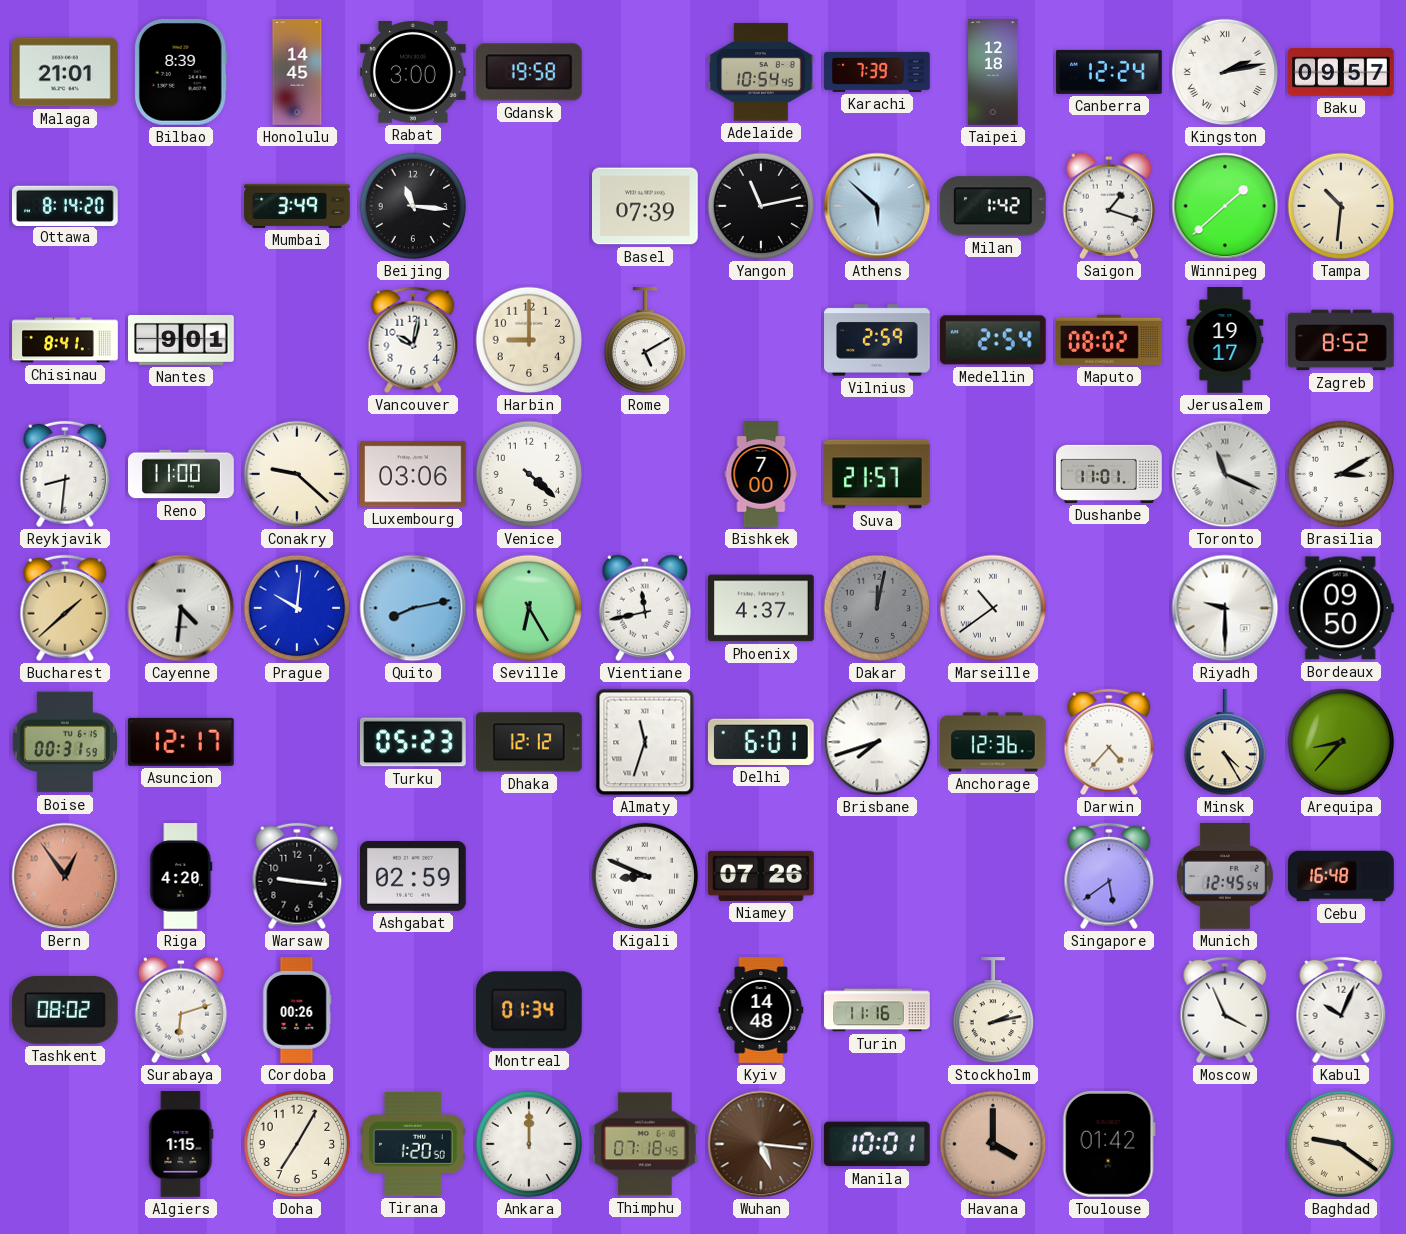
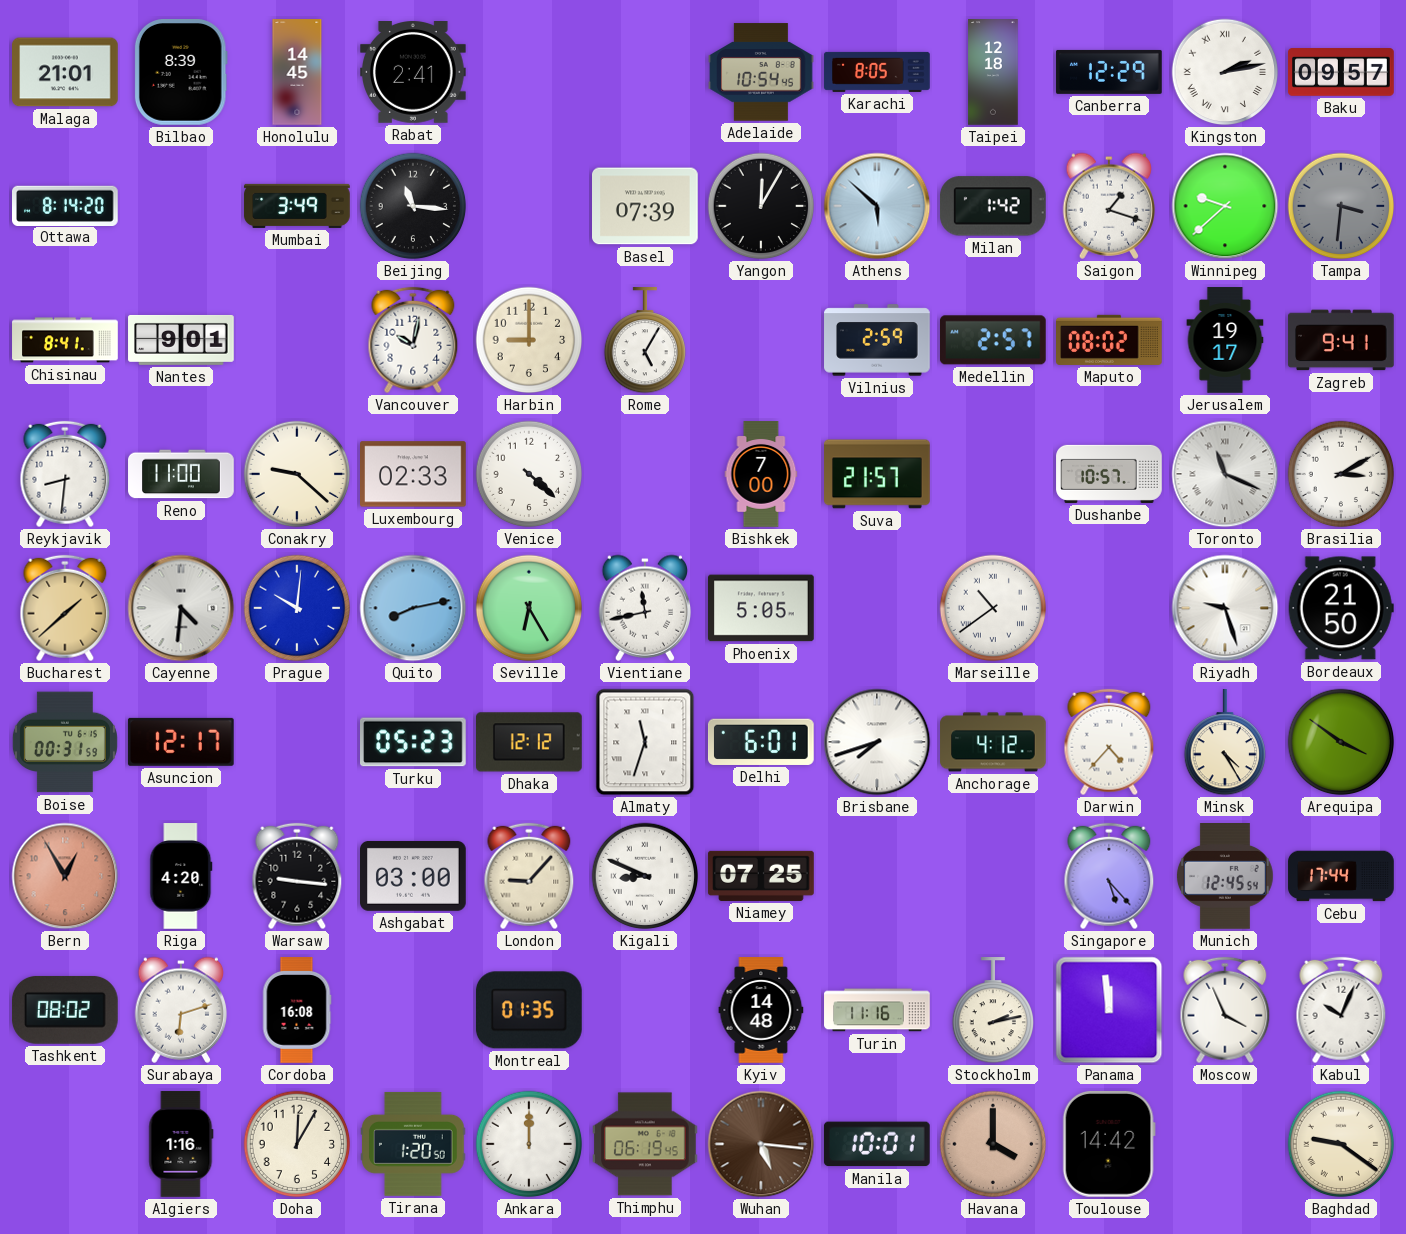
Rabat: 3:00 -> 2:41 (414, 73)
Gdansk: 19:58 -> none (529, 72)
Karachi: 7:39 -> 8:05 (877, 72)
Canberra: 12:24 -> 12:29 (1109, 72)
Yangon: 11:13 -> 12:05 (761, 206)
Winnipeg: 1:38 -> 9:38 (1225, 206)
Tampa: 10:31 -> 3:31 (1341, 206)
Tampa dial: cream -> grey (1341, 206)
Rome: 5:10 -> 5:05 (644, 341)
Medellin: 2:54 -> 2:57 (993, 340)
Zagreb: 8:52 -> 9:41 (1341, 340)
Luxembourg: 03:06 -> 02:33 (414, 474)
Dushanbe: 11:01 -> 10:57 (1109, 474)
Phoenix: 4:37 -> 5:05 (761, 608)
Dakar: 12:02 -> none (877, 608)
Riyadh: 9:30 -> 9:27 (1225, 608)
Bordeaux: 09:50 -> 21:50 (1341, 608)
Anchorage: 12:36 -> 4:12 (993, 742)
Arequipa: 8:37 -> 3:51 (1341, 742)
Bern: 12:54 -> 12:55 (65, 876)
Ashgabat: 02:59 -> 03:00 (414, 876)
London: none -> 9:07 (529, 876)
Niamey: 07:26 -> 07:25 (761, 876)
Singapore: 5:39 -> 5:23 (1109, 876)
Cebu: 16:48 -> 17:44 (1341, 876)
Cordoba: 00:26 -> 16:08 (297, 1010)
Montreal: 01:34 -> 01:35 (529, 1010)
Panama: none -> 11:59 (1109, 1010)
Algiers: 1:15 -> 1:16 (181, 1144)
Doha: 7:05 -> 12:05 (297, 1144)
Thimphu: 07:18 -> 06:19 (646, 1144)
Toulouse: 01:42 -> 14:42 (1109, 1144)
